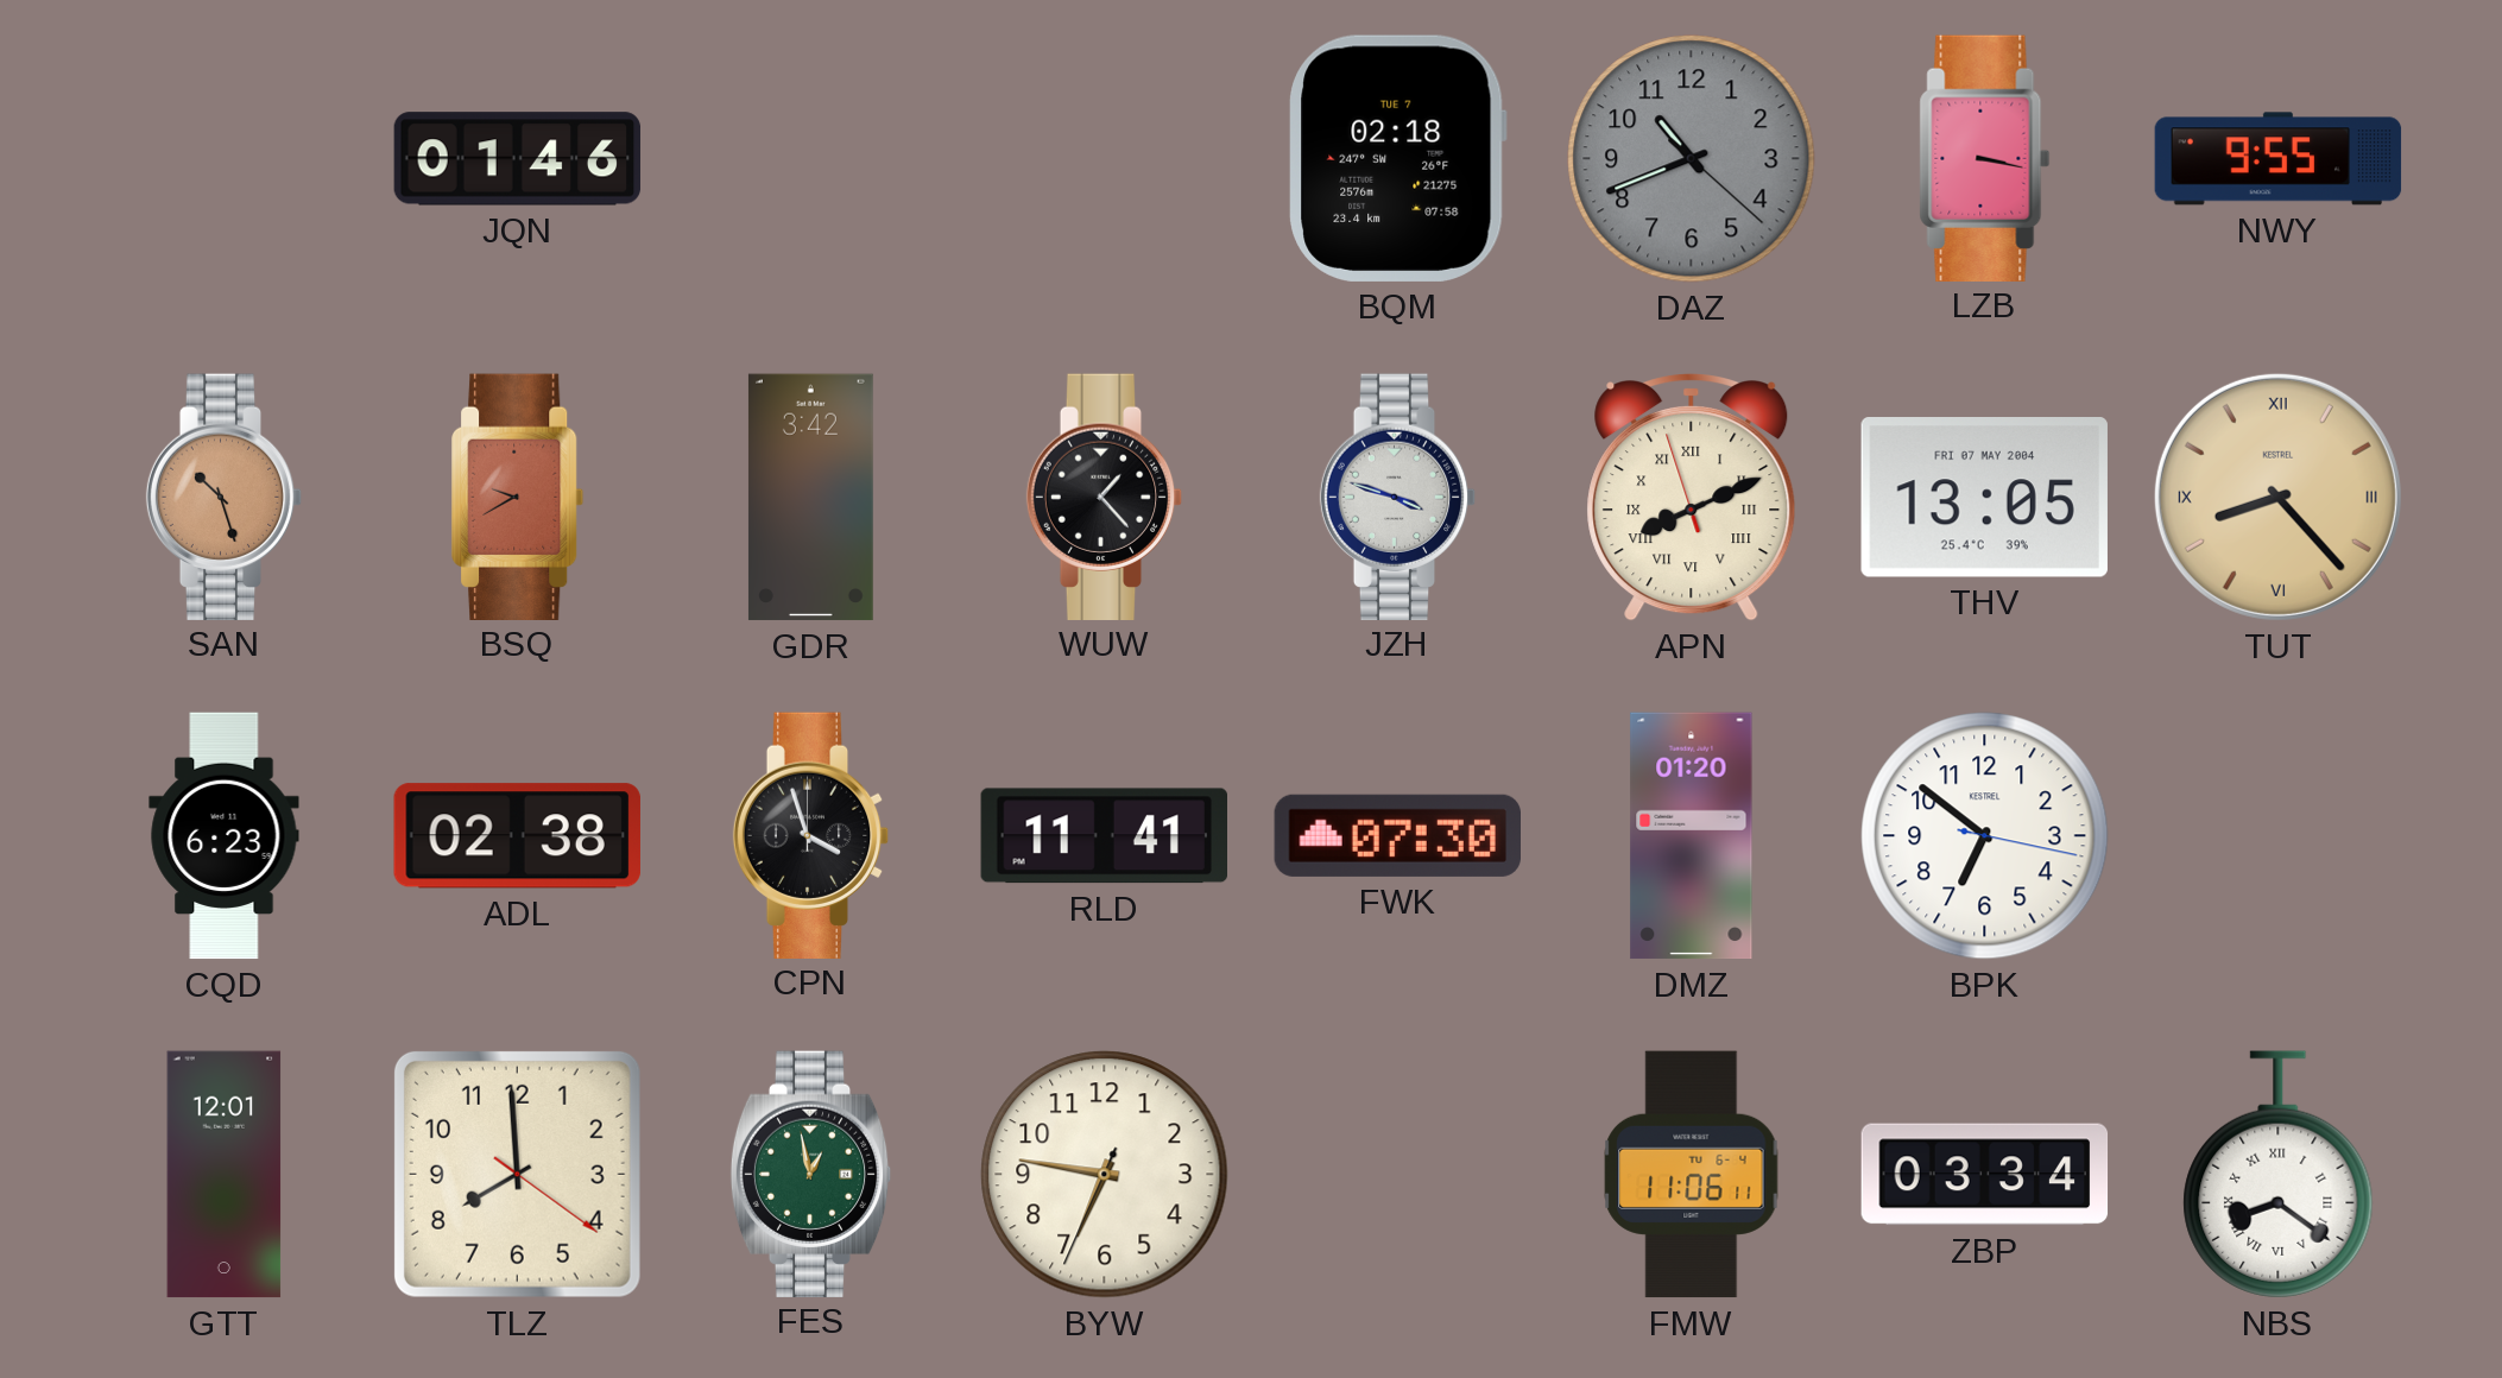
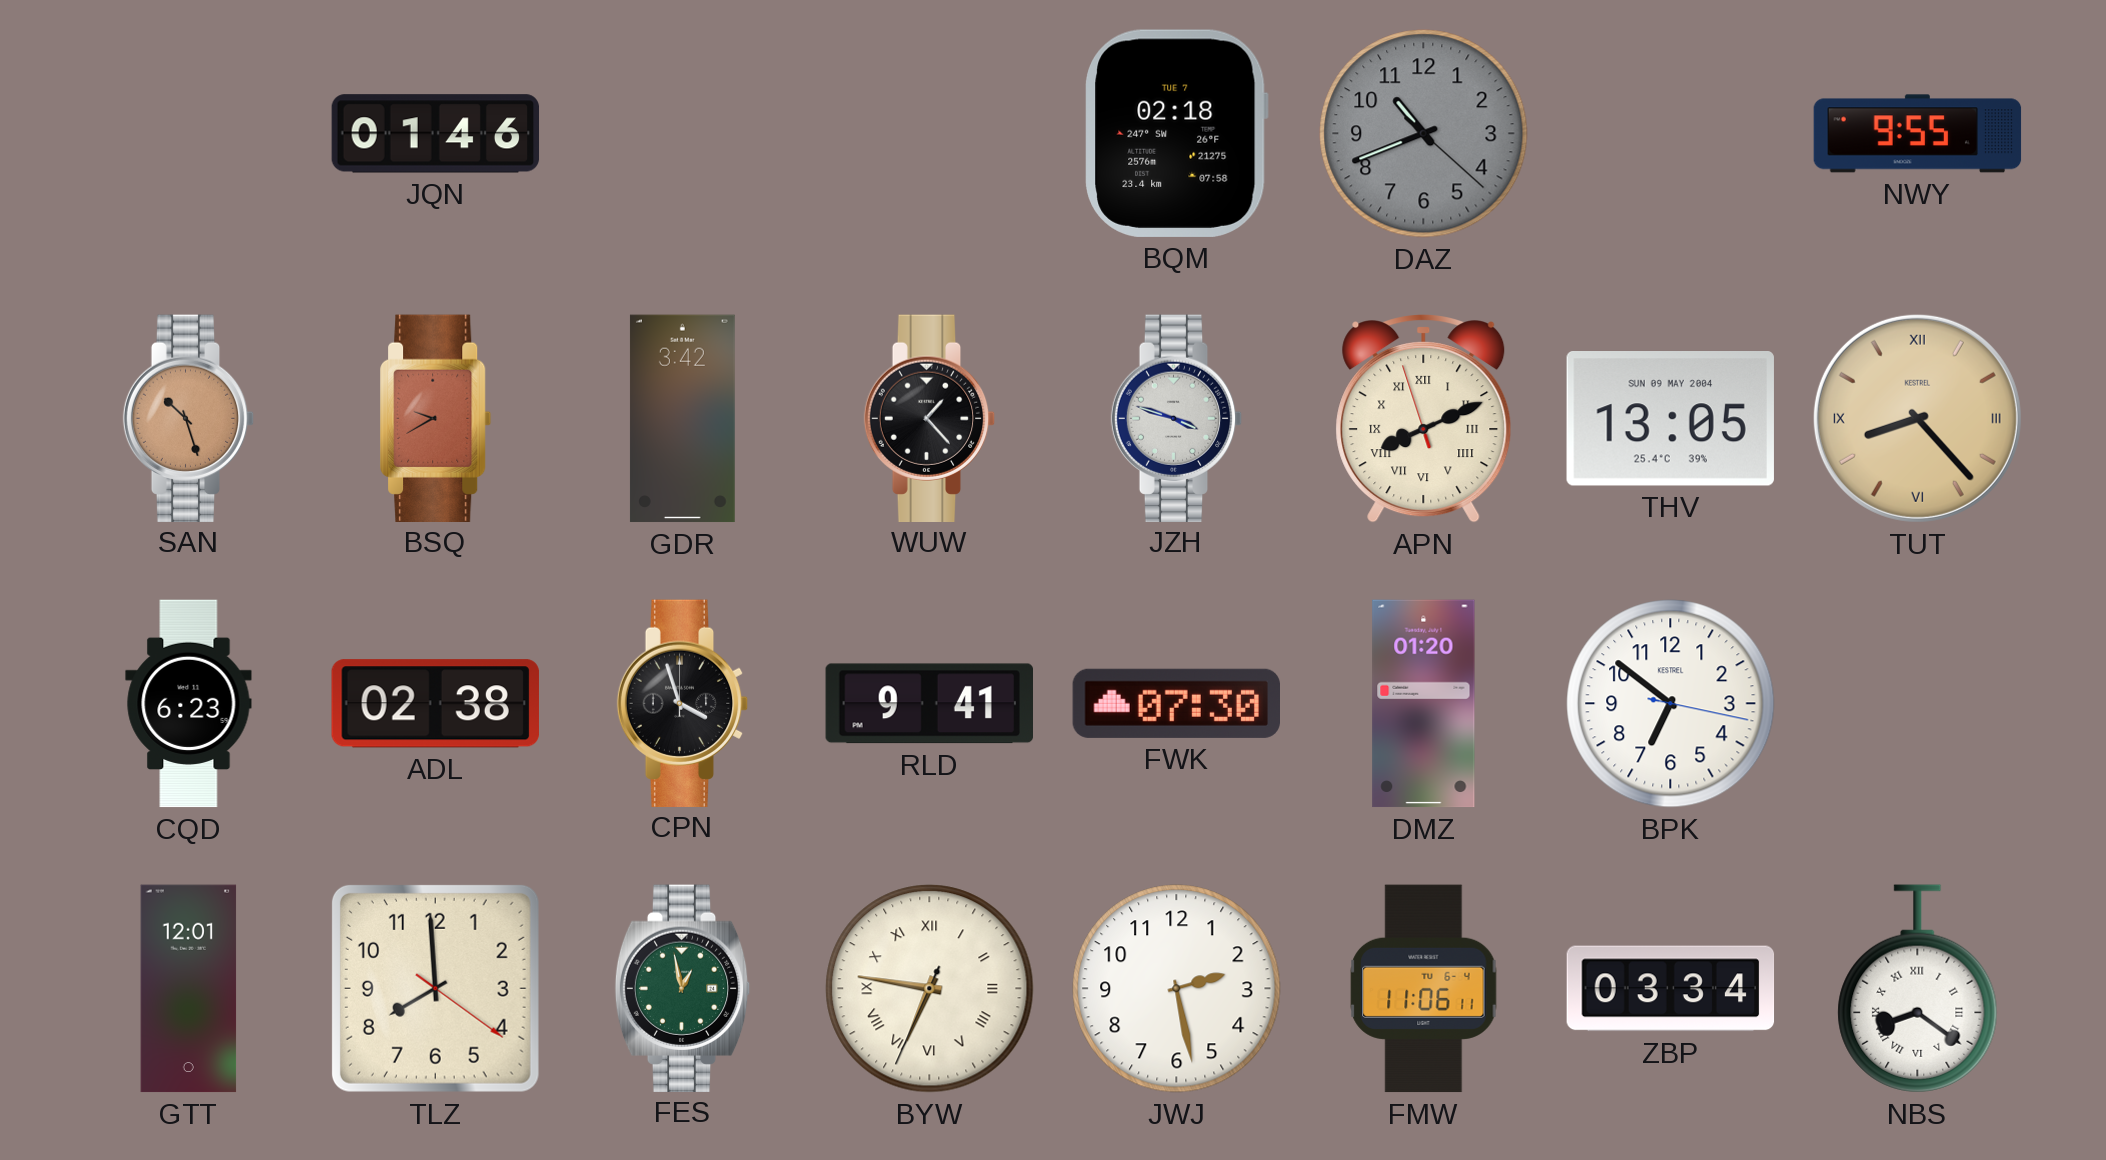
LZB: 3:17 -> none (1985, 158)
THV date: FRI 07 MAY 2004 -> SUN 09 MAY 2004 (1670, 419)
RLD: 11:41 -> 9:41 (929, 704)
BYW numerals: Arabic -> Roman (930, 989)
JWJ: none -> 2:28 (1177, 989)
